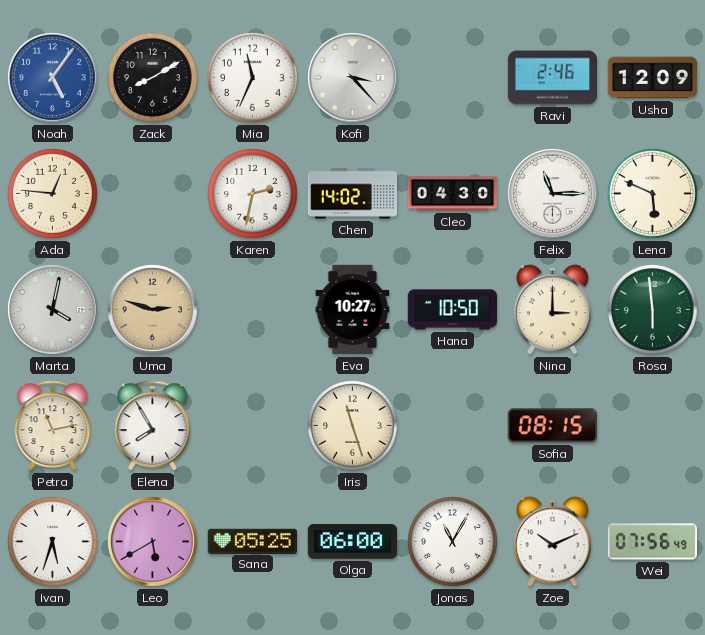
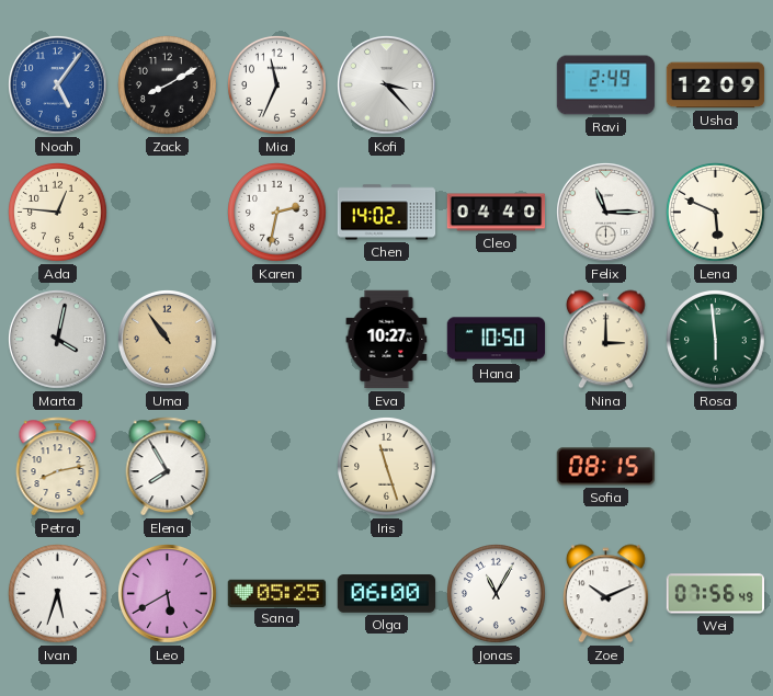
Ravi: 2:46 -> 2:49 (606, 85)
Cleo: 04:30 -> 04:40 (497, 213)
Uma: 2:48 -> 10:54 (168, 340)
Petra: 11:13 -> 8:13 (58, 467)
